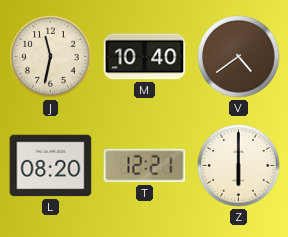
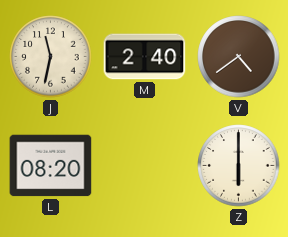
M: 10:40 -> 2:40 (145, 57)
T: 12:21 -> none (145, 166)
